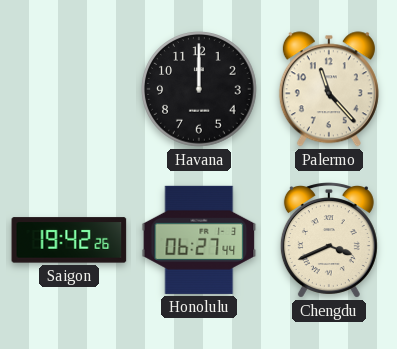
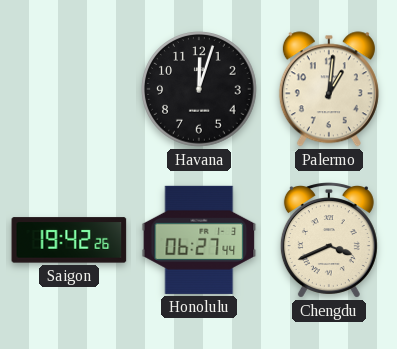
Havana: 12:00 -> 12:03 (199, 89)
Palermo: 11:23 -> 1:01 (329, 89)
